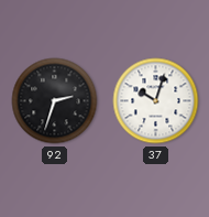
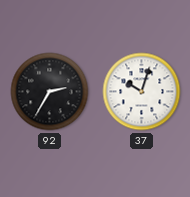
92: 2:33 -> 2:35 (50, 92)
